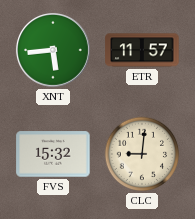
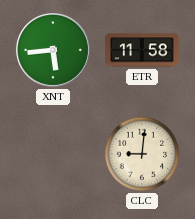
ETR: 11:57 -> 11:58 (142, 50)
FVS: 15:32 -> none (53, 154)
